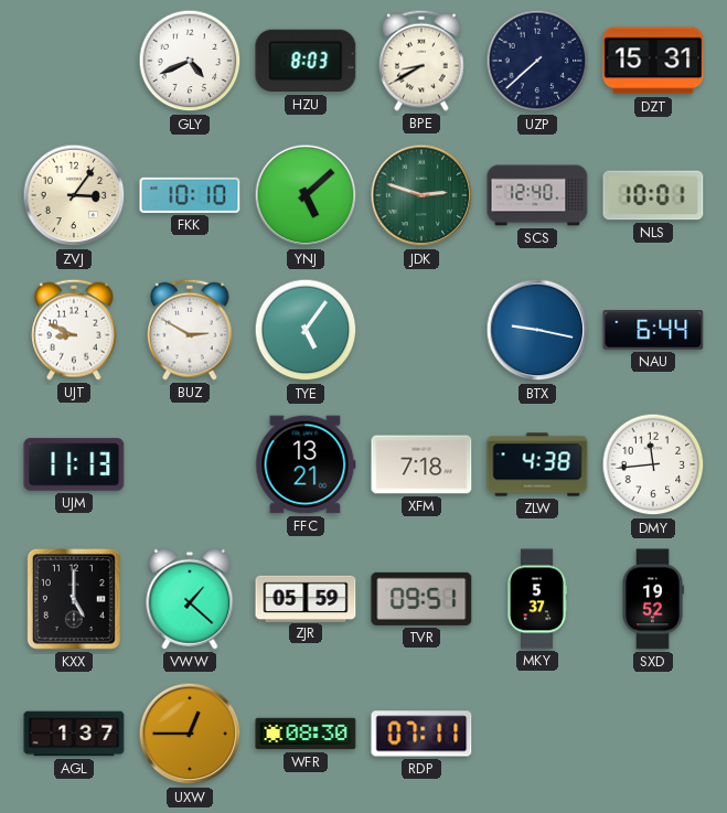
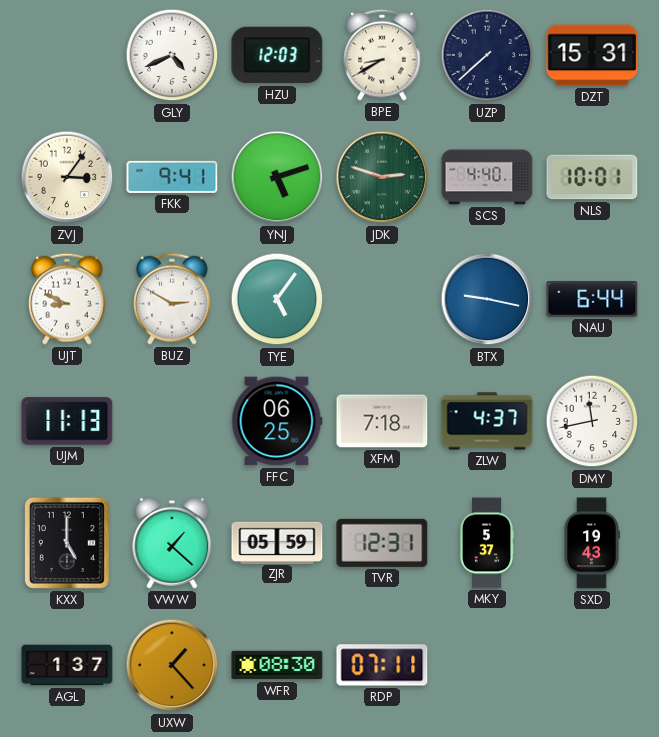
HZU: 8:03 -> 12:03 (277, 55)
FKK: 10:10 -> 9:41 (172, 177)
YNJ: 5:08 -> 5:12 (277, 177)
SCS: 12:40 -> 4:40 (487, 177)
FFC: 13:21 -> 06:25 (277, 421)
ZLW: 4:38 -> 4:37 (487, 421)
DMY: 11:44 -> 11:43 (592, 421)
TVR: 09:51 -> 12:31 (382, 543)
SXD: 19:52 -> 19:43 (592, 543)
UXW: 12:45 -> 1:23 (172, 665)
